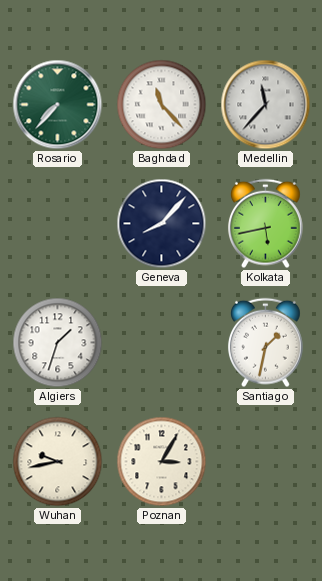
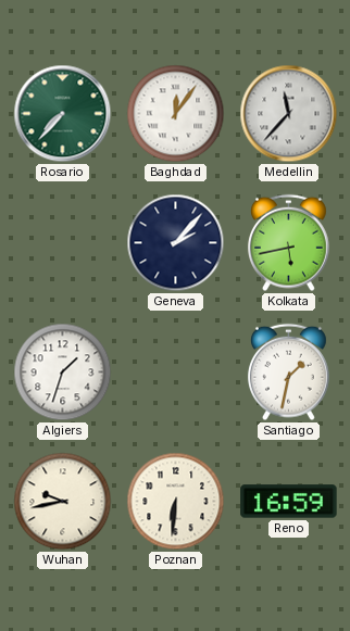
Baghdad: 11:23 -> 12:06 (176, 114)
Geneva: 8:07 -> 2:07 (176, 243)
Poznan: 3:05 -> 6:31 (176, 502)
Reno: none -> 16:59 (289, 502)
